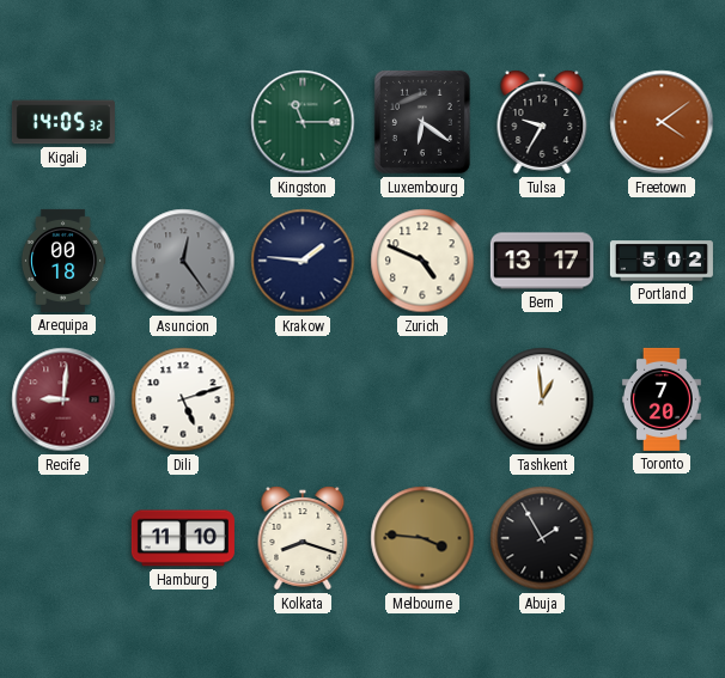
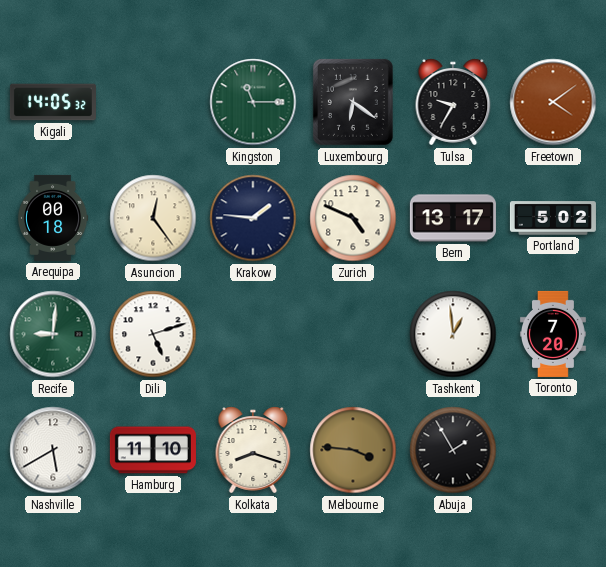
Asuncion dial: grey -> cream (153, 218)
Recife dial: burgundy -> green (53, 334)
Nashville: none -> 5:40 (53, 450)
